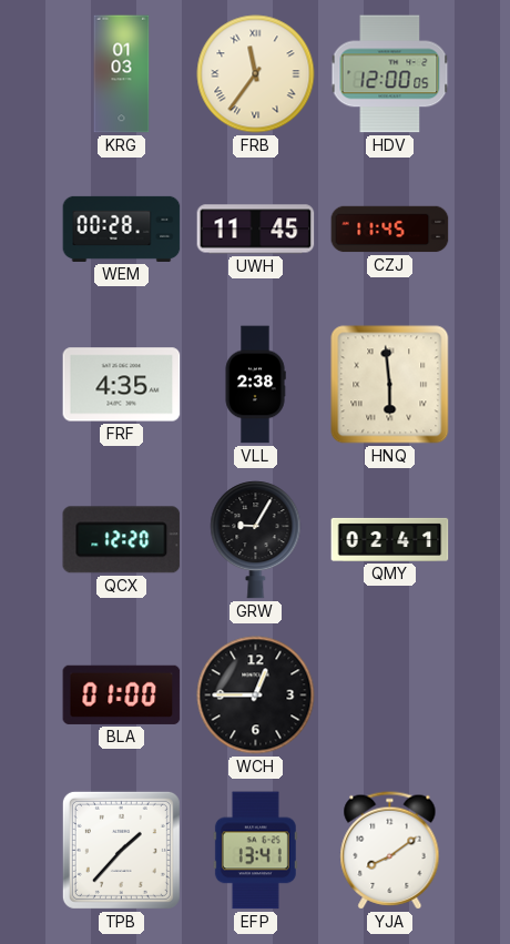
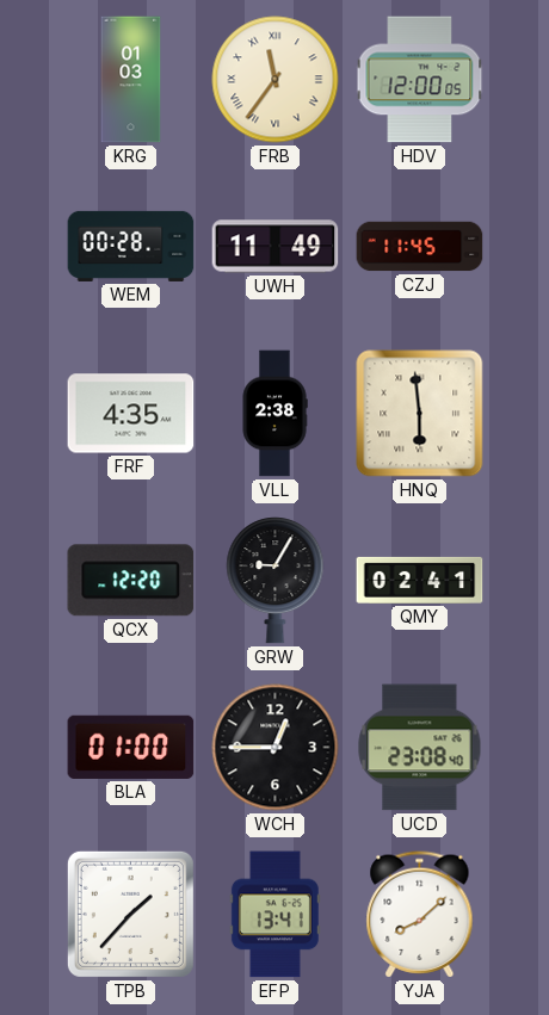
UWH: 11:45 -> 11:49 (276, 247)
UCD: none -> 23:08 (420, 748)
YJA: 8:09 -> 8:08 (420, 915)
